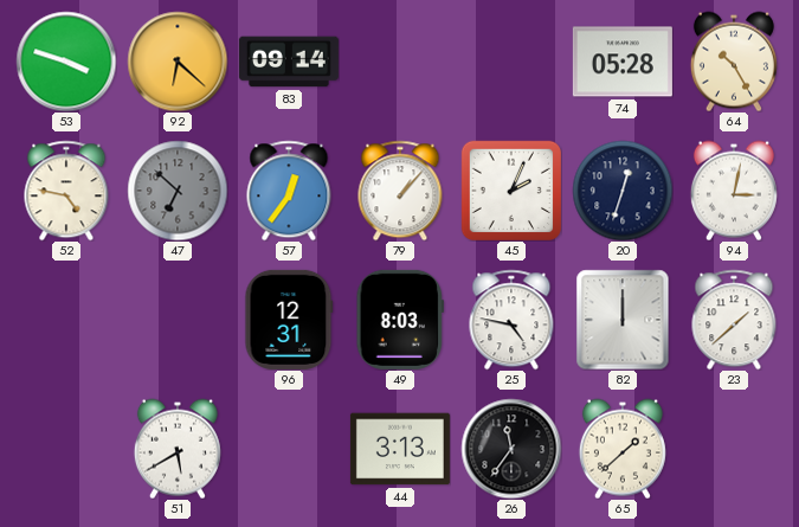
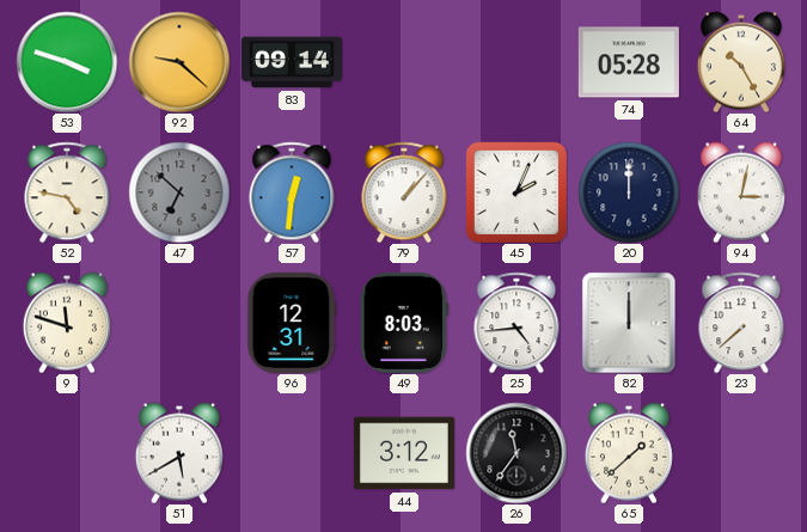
92: 6:22 -> 9:22 (179, 62)
57: 12:36 -> 12:31 (292, 192)
20: 12:33 -> 12:00 (629, 192)
9: none -> 11:48 (67, 323)
25: 4:47 -> 4:44 (516, 323)
23: 1:38 -> 7:38 (741, 323)
44: 3:13 -> 3:12 (404, 453)
